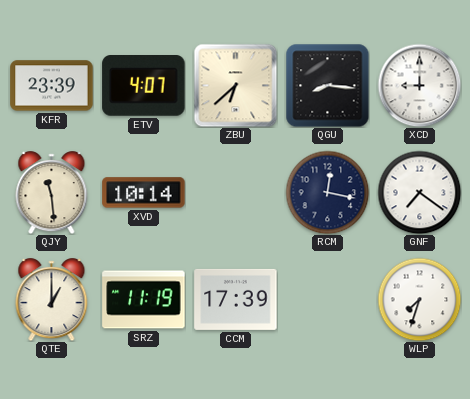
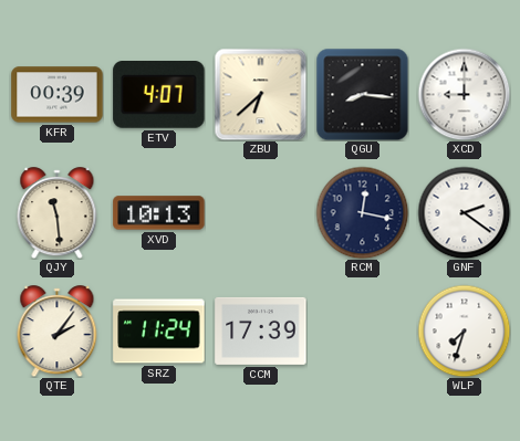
KFR: 23:39 -> 00:39 (58, 95)
XVD: 10:14 -> 10:13 (159, 213)
GNF: 7:21 -> 2:21 (464, 212)
QTE: 1:00 -> 2:06 (58, 332)
SRZ: 11:19 -> 11:24 (159, 332)
